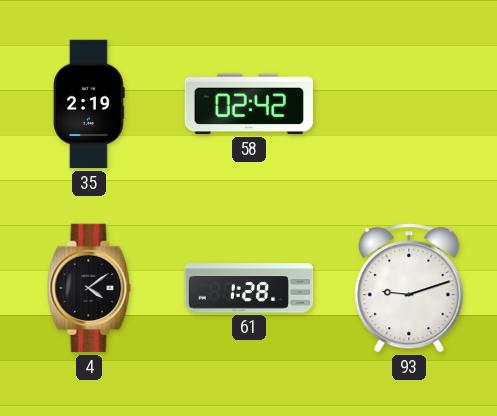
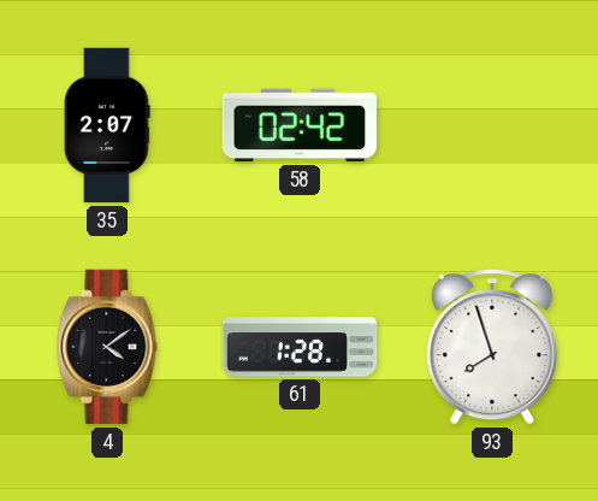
35: 2:19 -> 2:07 (107, 125)
93: 9:12 -> 7:57 (492, 347)
